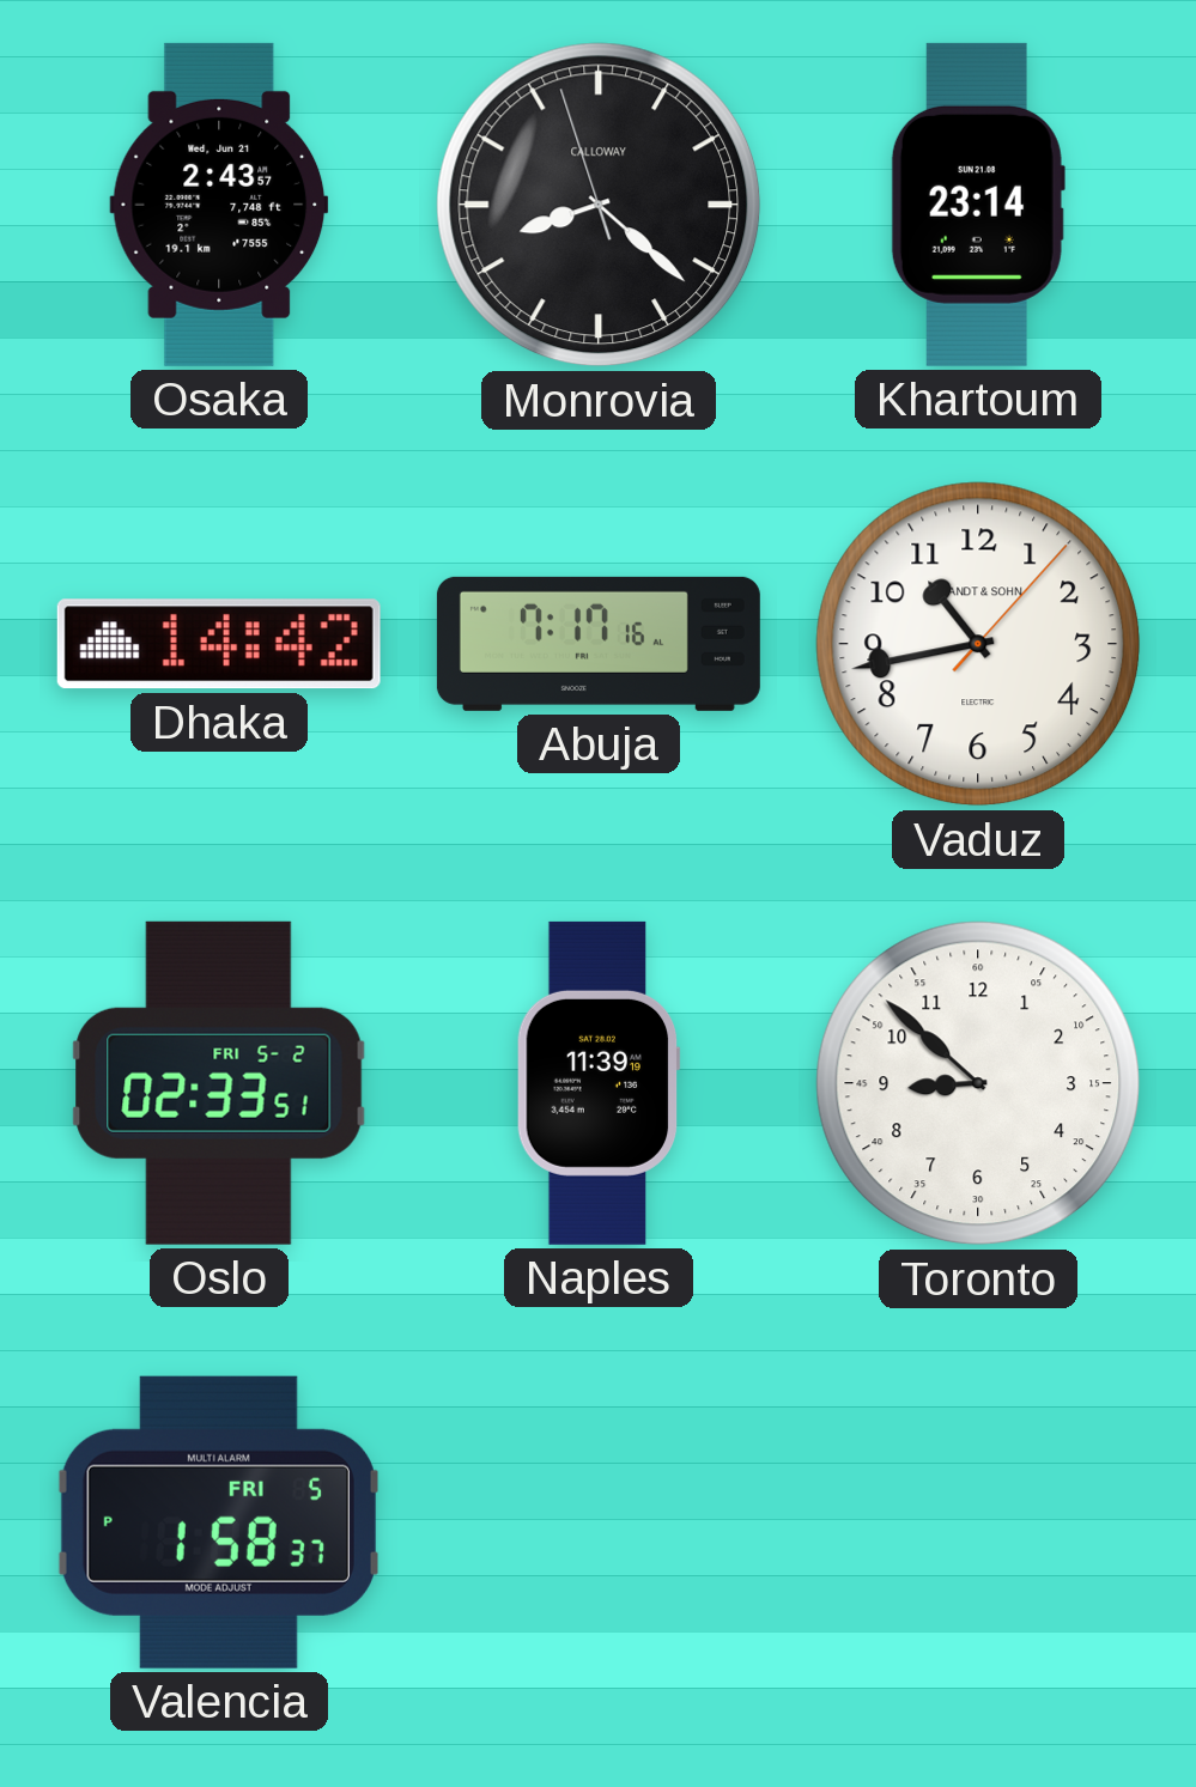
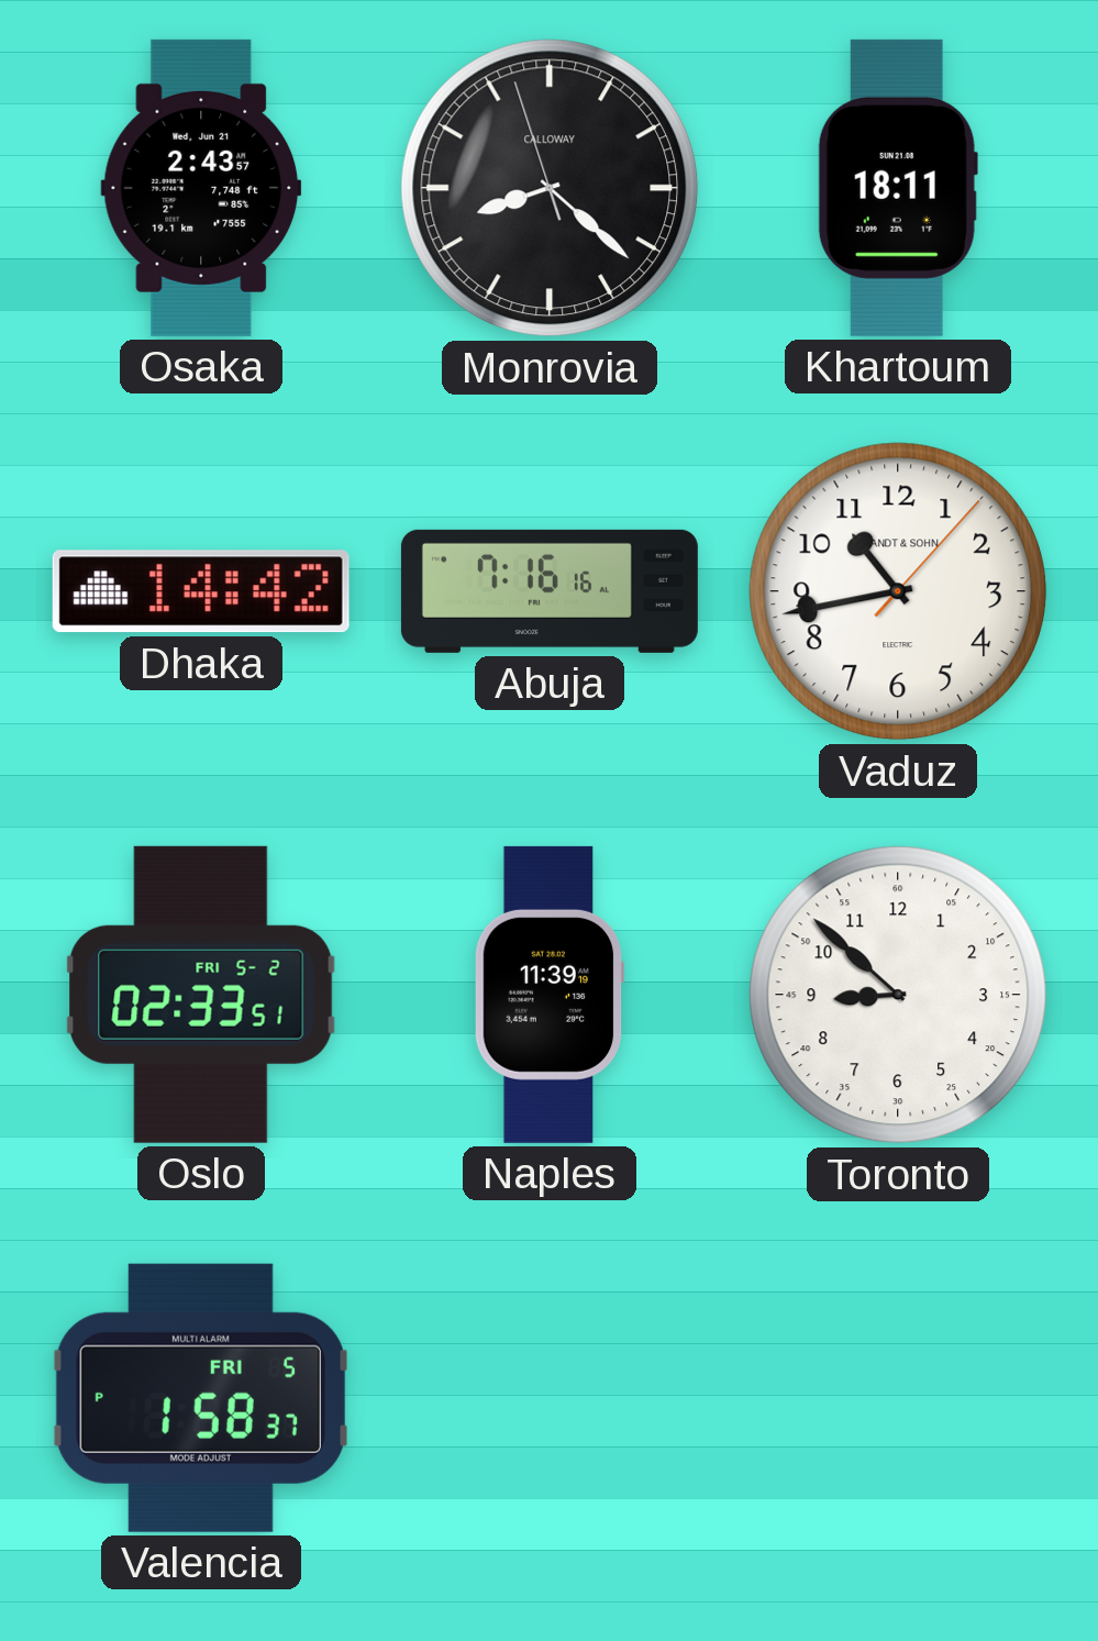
Khartoum: 23:14 -> 18:11 (898, 188)
Abuja: 7:17 -> 7:16 (550, 591)
